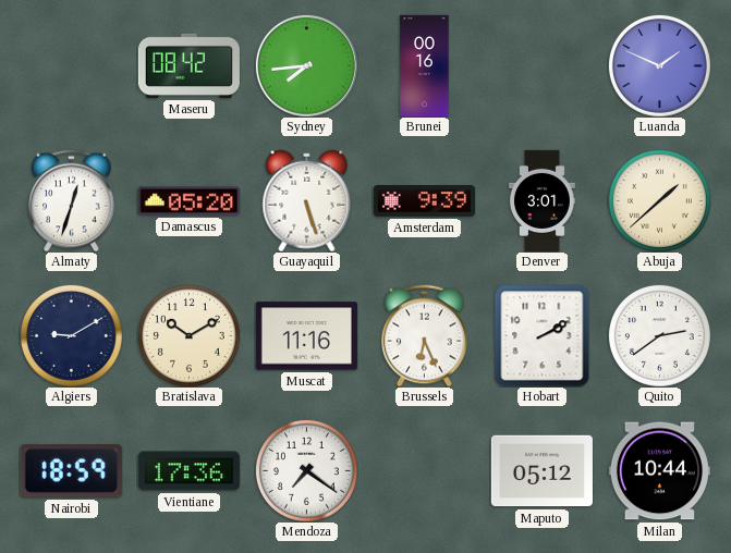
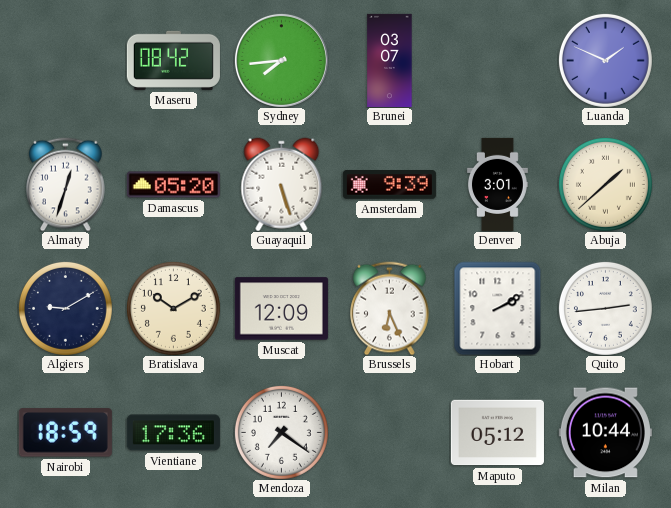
Brunei: 00:16 -> 03:07 (390, 60)
Muscat: 11:16 -> 12:09 (281, 309)
Quito: 2:39 -> 2:44 (605, 308)
